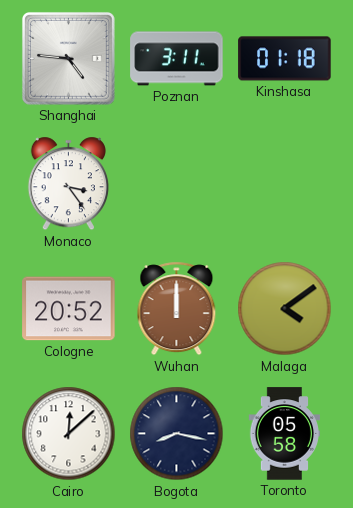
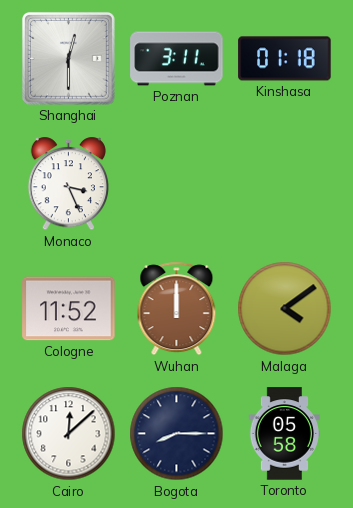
Shanghai: 4:46 -> 12:30 (68, 58)
Monaco: 3:24 -> 3:26 (68, 184)
Cologne: 20:52 -> 11:52 (69, 309)
Bogota: 8:17 -> 8:15 (177, 434)
